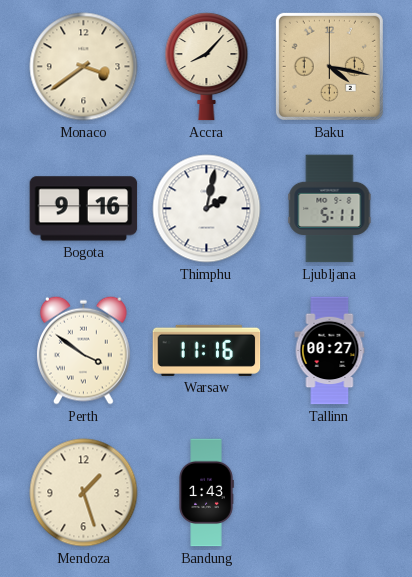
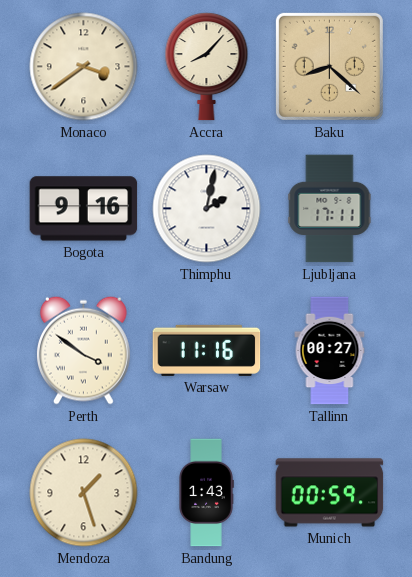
Baku: 4:17 -> 8:22 (329, 66)
Ljubljana: 5:11 -> 17:11 (330, 209)
Munich: none -> 00:59 (330, 493)
